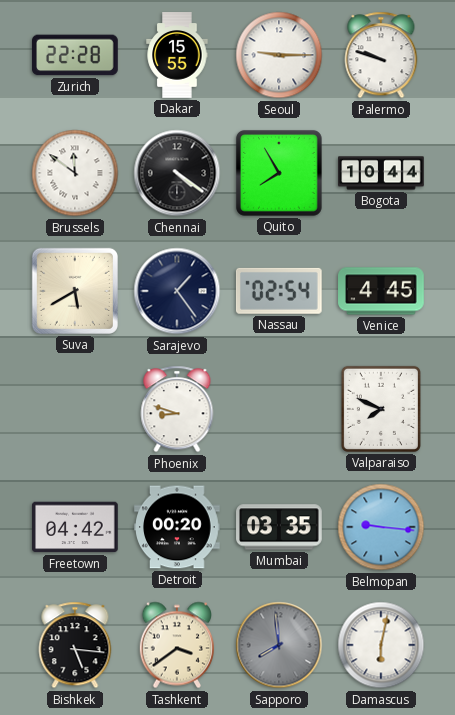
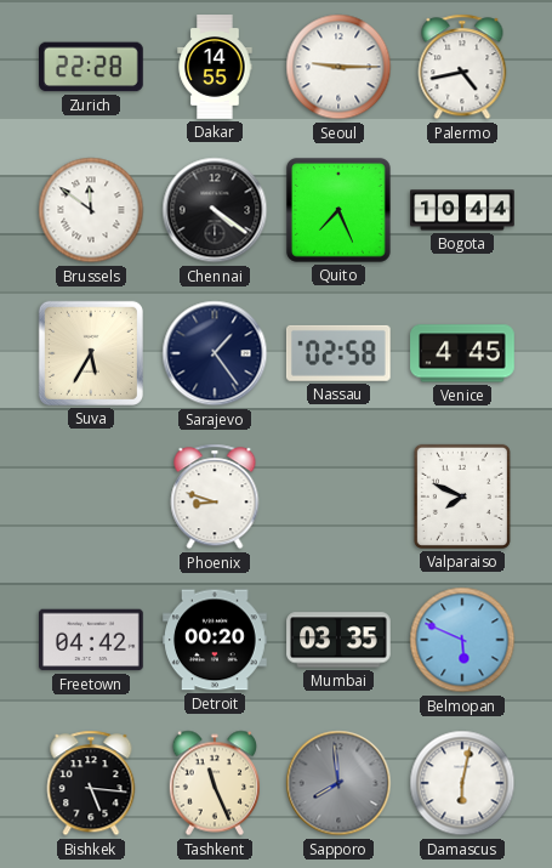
Dakar: 15:55 -> 14:55 (215, 67)
Palermo: 9:48 -> 4:43 (462, 67)
Quito: 7:55 -> 7:26 (338, 210)
Suva: 5:40 -> 5:35 (91, 353)
Nassau: 02:54 -> 02:58 (338, 353)
Belmopan: 9:16 -> 5:49 (462, 640)
Tashkent: 3:39 -> 11:26 (214, 783)
